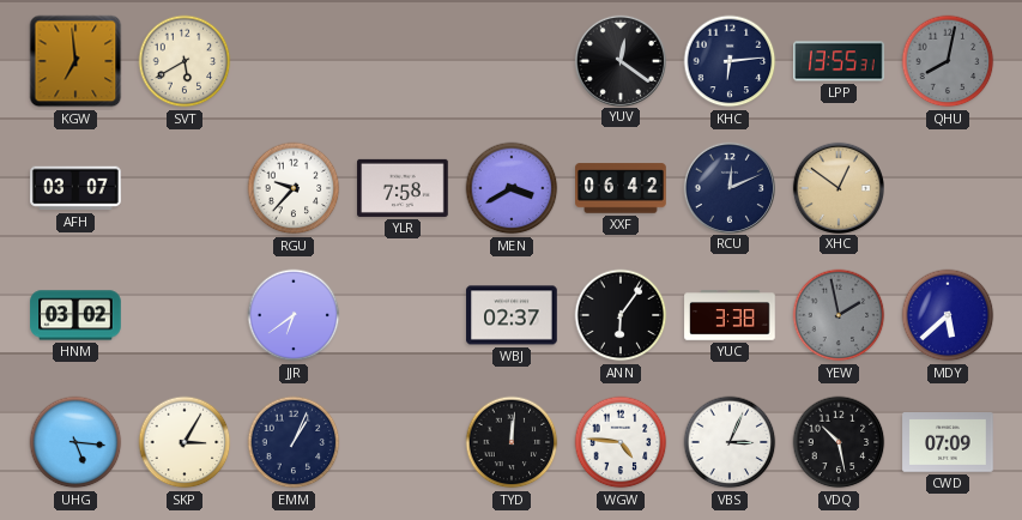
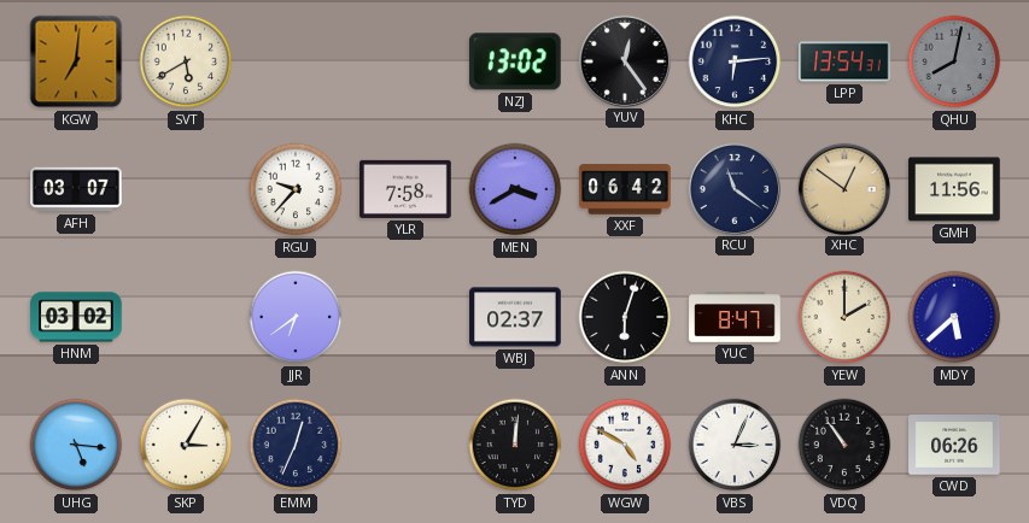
KGW: 6:59 -> 7:01 (76, 61)
NZJ: none -> 13:02 (515, 61)
YUV: 12:21 -> 12:24 (624, 60)
LPP: 13:55 -> 13:54 (844, 61)
RCU: 12:11 -> 11:21 (733, 188)
GMH: none -> 11:56 (954, 189)
ANN: 6:06 -> 6:03 (625, 317)
YUC: 3:38 -> 8:47 (735, 317)
YEW: 1:58 -> 2:00 (844, 317)
YEW dial: grey -> cream (844, 317)
EMM: 1:04 -> 12:34 (296, 445)
WGW: 4:46 -> 4:50 (625, 445)
VDQ: 10:28 -> 10:54 (844, 445)
CWD: 07:09 -> 06:26 (954, 445)
